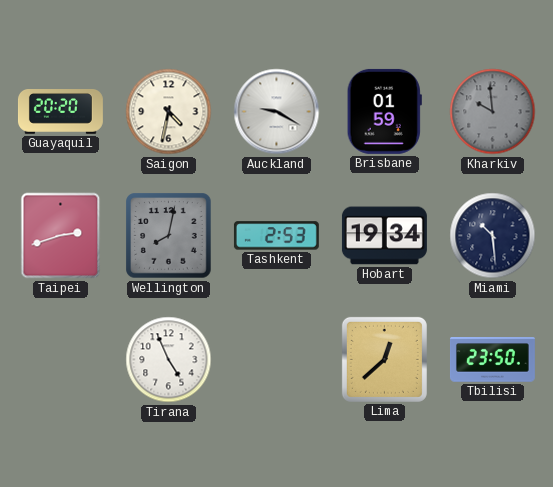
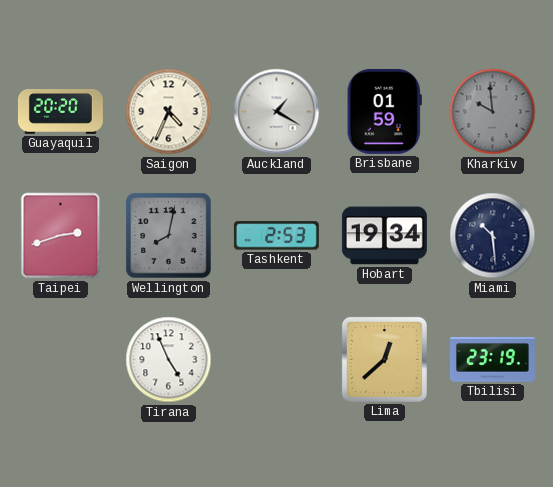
Saigon: 4:32 -> 4:34 (169, 112)
Auckland: 9:20 -> 1:20 (277, 112)
Tbilisi: 23:50 -> 23:19 (492, 360)
